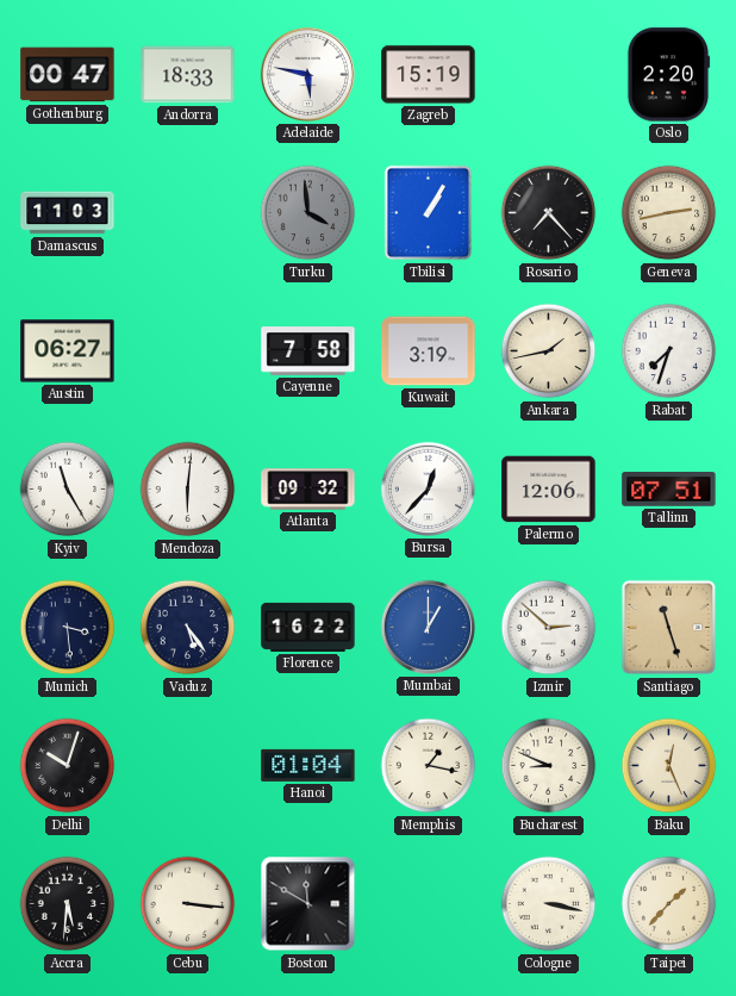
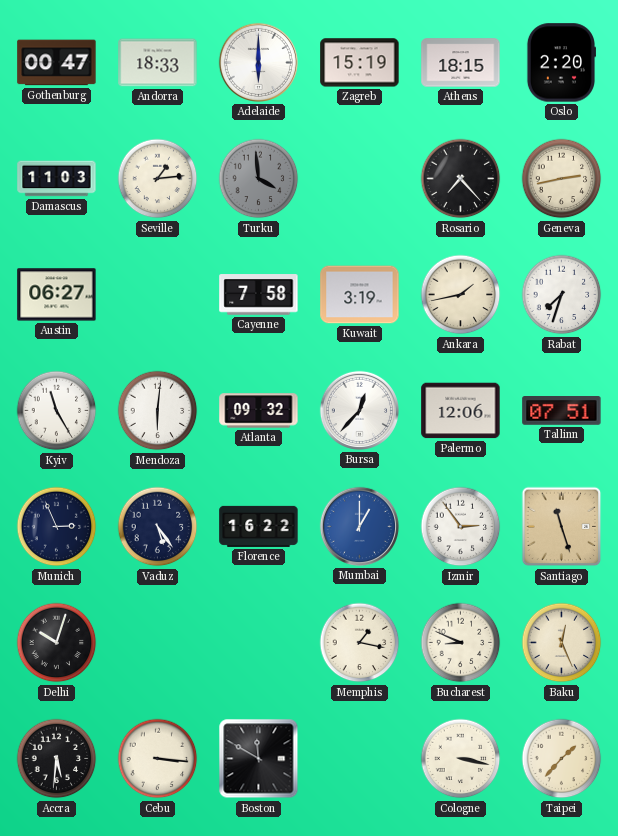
Adelaide: 5:47 -> 6:00 (258, 62)
Athens: none -> 18:15 (461, 63)
Seville: none -> 1:14 (158, 179)
Tbilisi: 1:05 -> none (429, 213)
Munich: 3:29 -> 2:56 (57, 527)
Izmir: 2:52 -> 2:54 (461, 527)
Hanoi: 01:04 -> none (308, 765)
